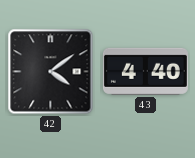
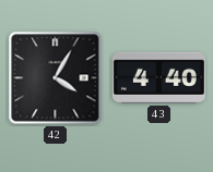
42: 4:09 -> 4:05 (56, 78)
